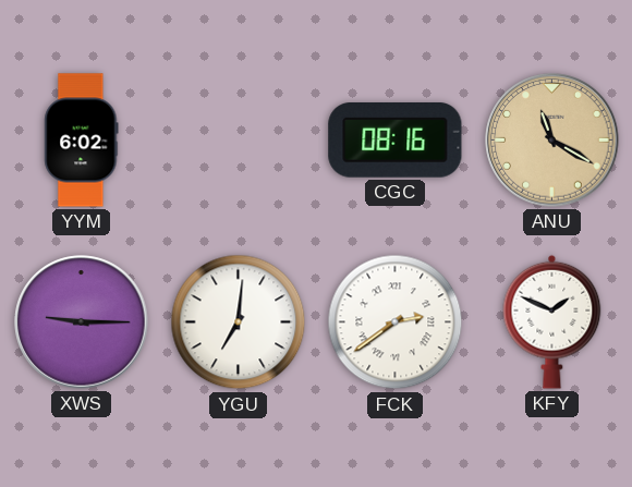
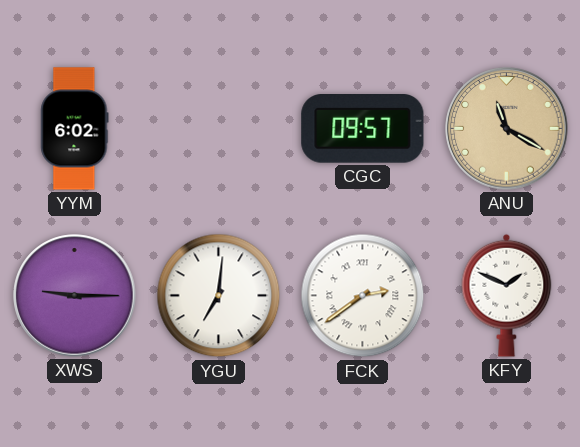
CGC: 08:16 -> 09:57 (363, 129)
